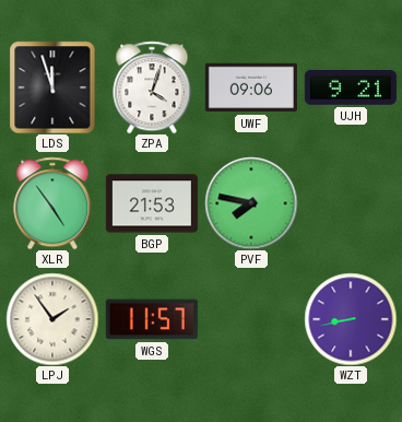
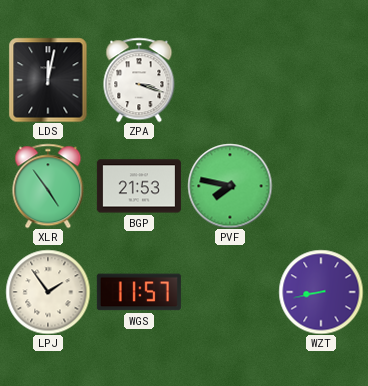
LDS: 11:57 -> 12:02 (48, 80)
ZPA: 4:03 -> 3:18 (139, 80)
UWF: 09:06 -> none (251, 87)
UJH: 9:21 -> none (351, 87)
